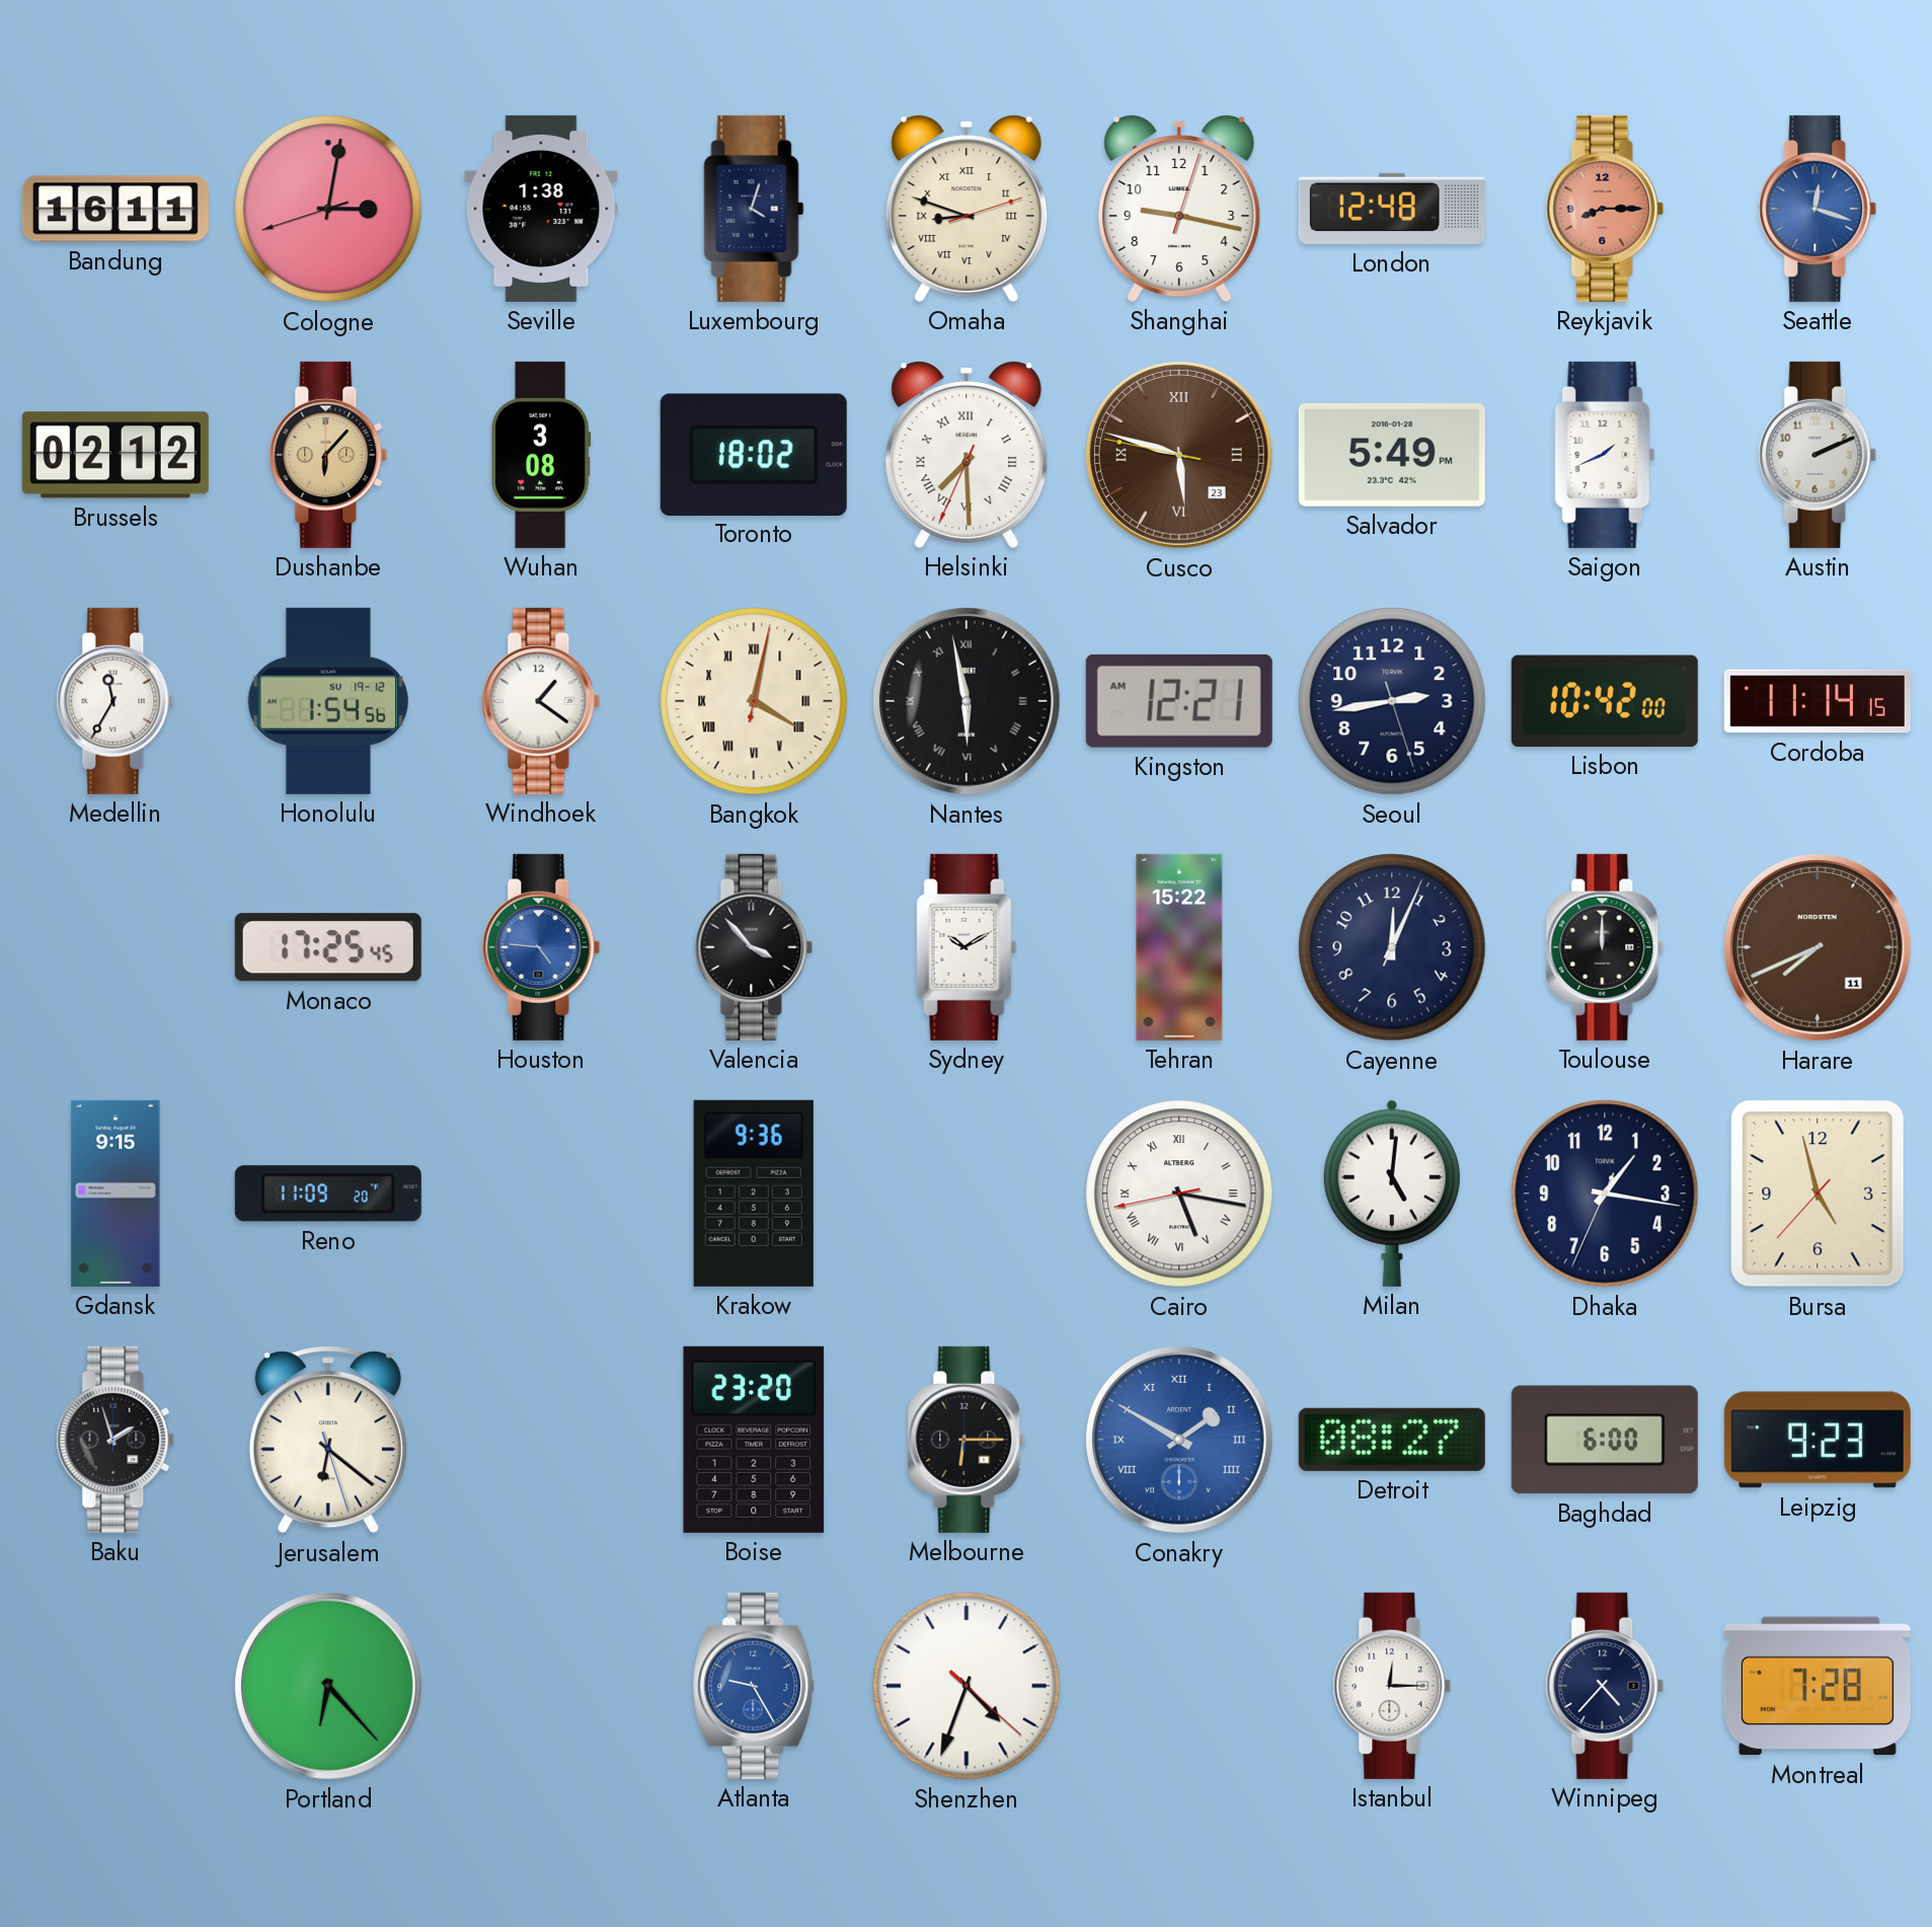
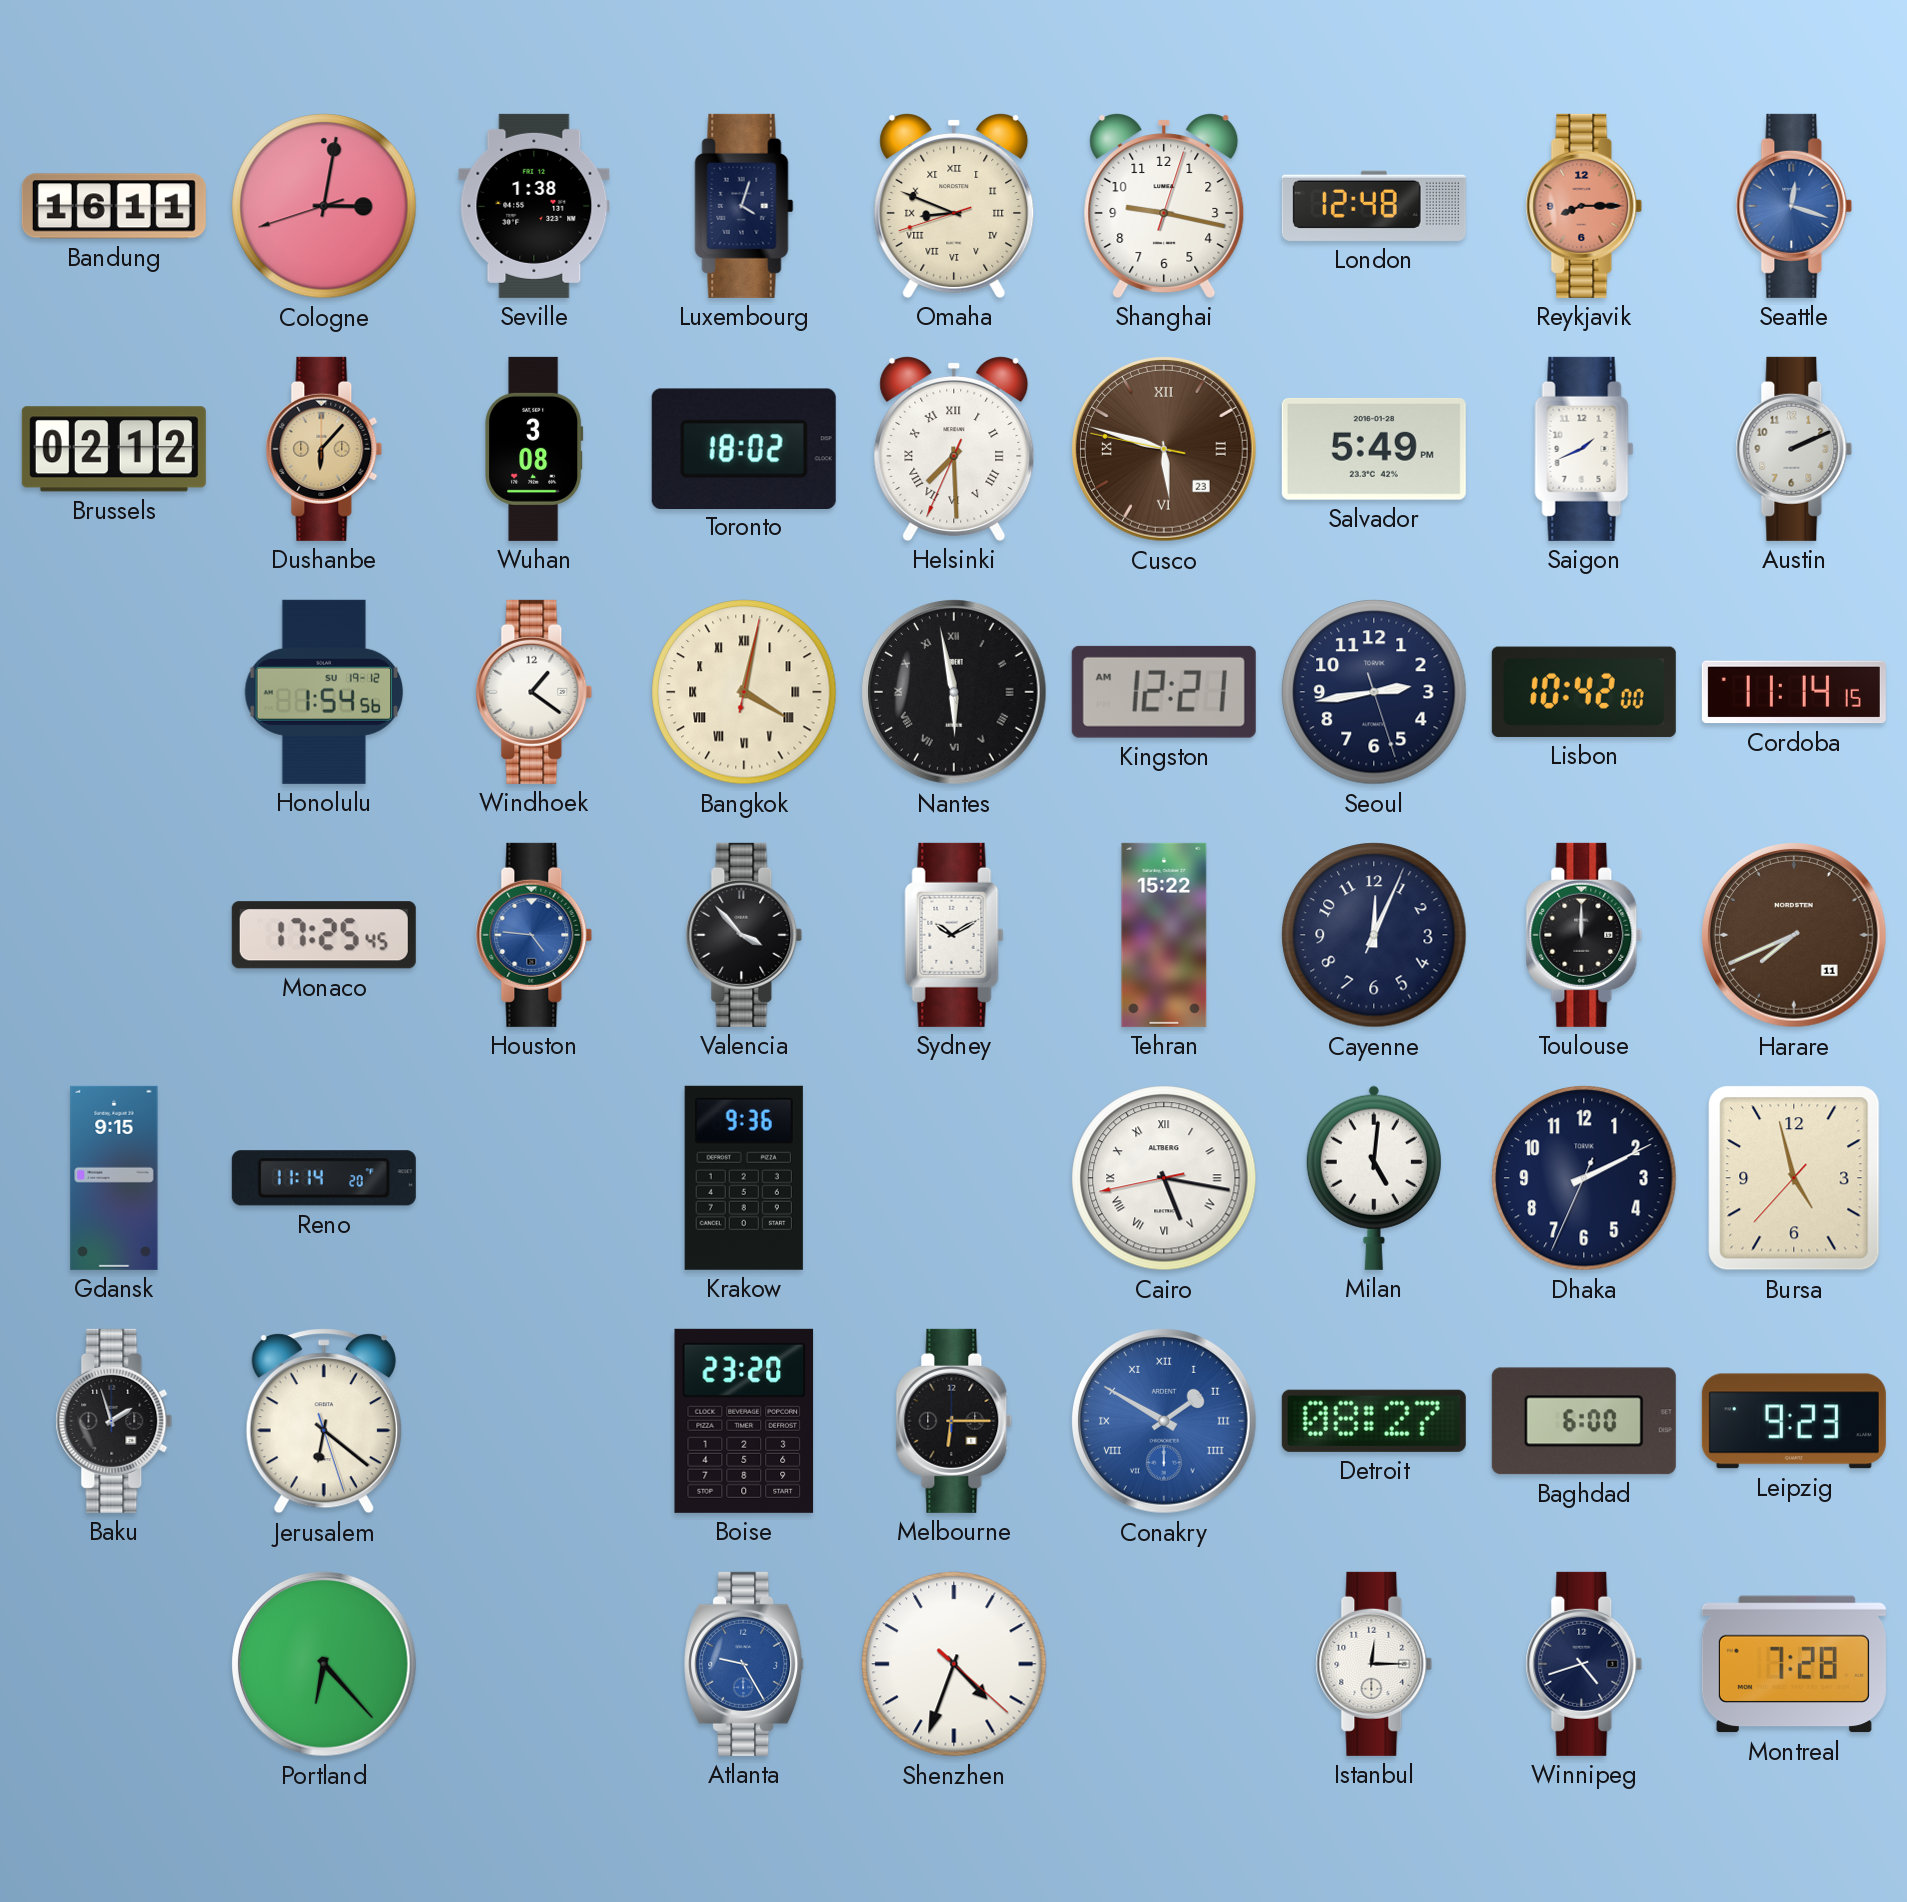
Omaha: 8:48:12 -> 8:48:42 (954, 206)
Medellin: 11:35 -> none (115, 701)
Reno: 11:09 -> 11:14 (324, 1178)
Dhaka: 1:16 -> 2:10 (1584, 1178)
Winnipeg: 4:37 -> 4:42 (1584, 1664)
